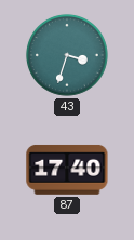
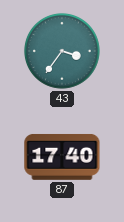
43: 3:33 -> 3:36 (62, 51)
